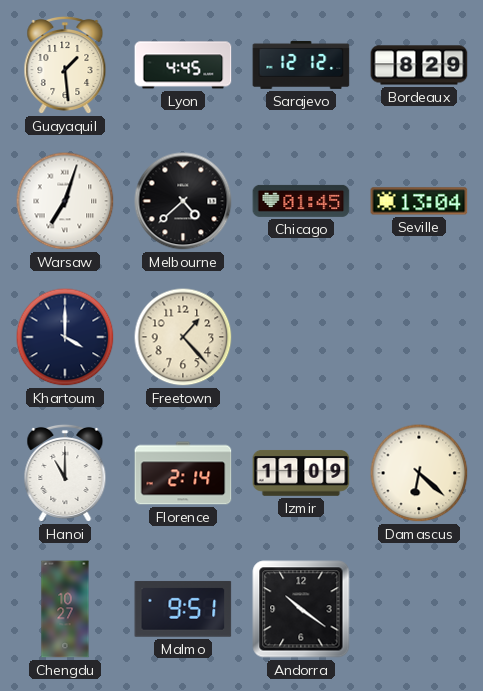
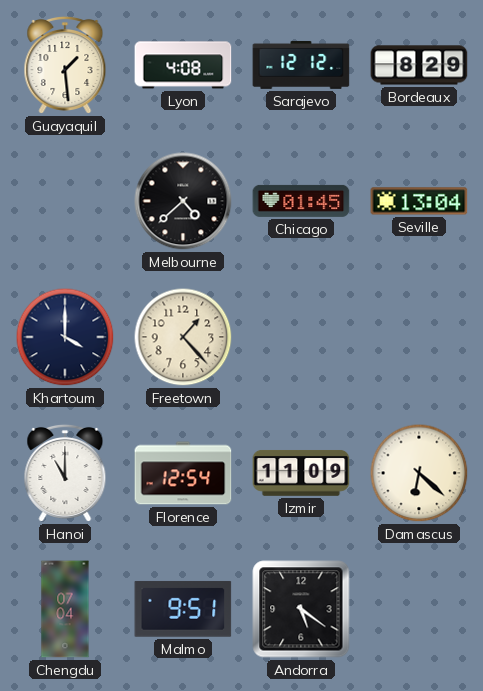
Lyon: 4:45 -> 4:08 (183, 65)
Warsaw: 7:03 -> none (65, 201)
Florence: 2:14 -> 12:54 (183, 473)
Chengdu: 10:27 -> 07:04 (65, 609)
Andorra: 10:21 -> 5:21 (301, 609)
